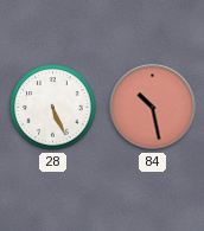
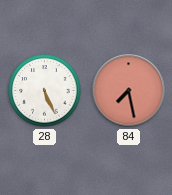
84: 10:28 -> 7:28 (129, 91)
